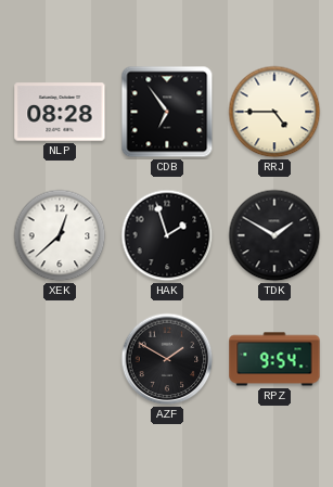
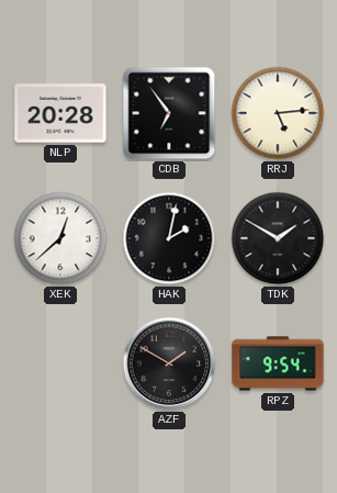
NLP: 08:28 -> 20:28 (60, 113)
RRJ: 4:45 -> 5:14 (278, 113)
HAK: 1:57 -> 2:02 (169, 238)
